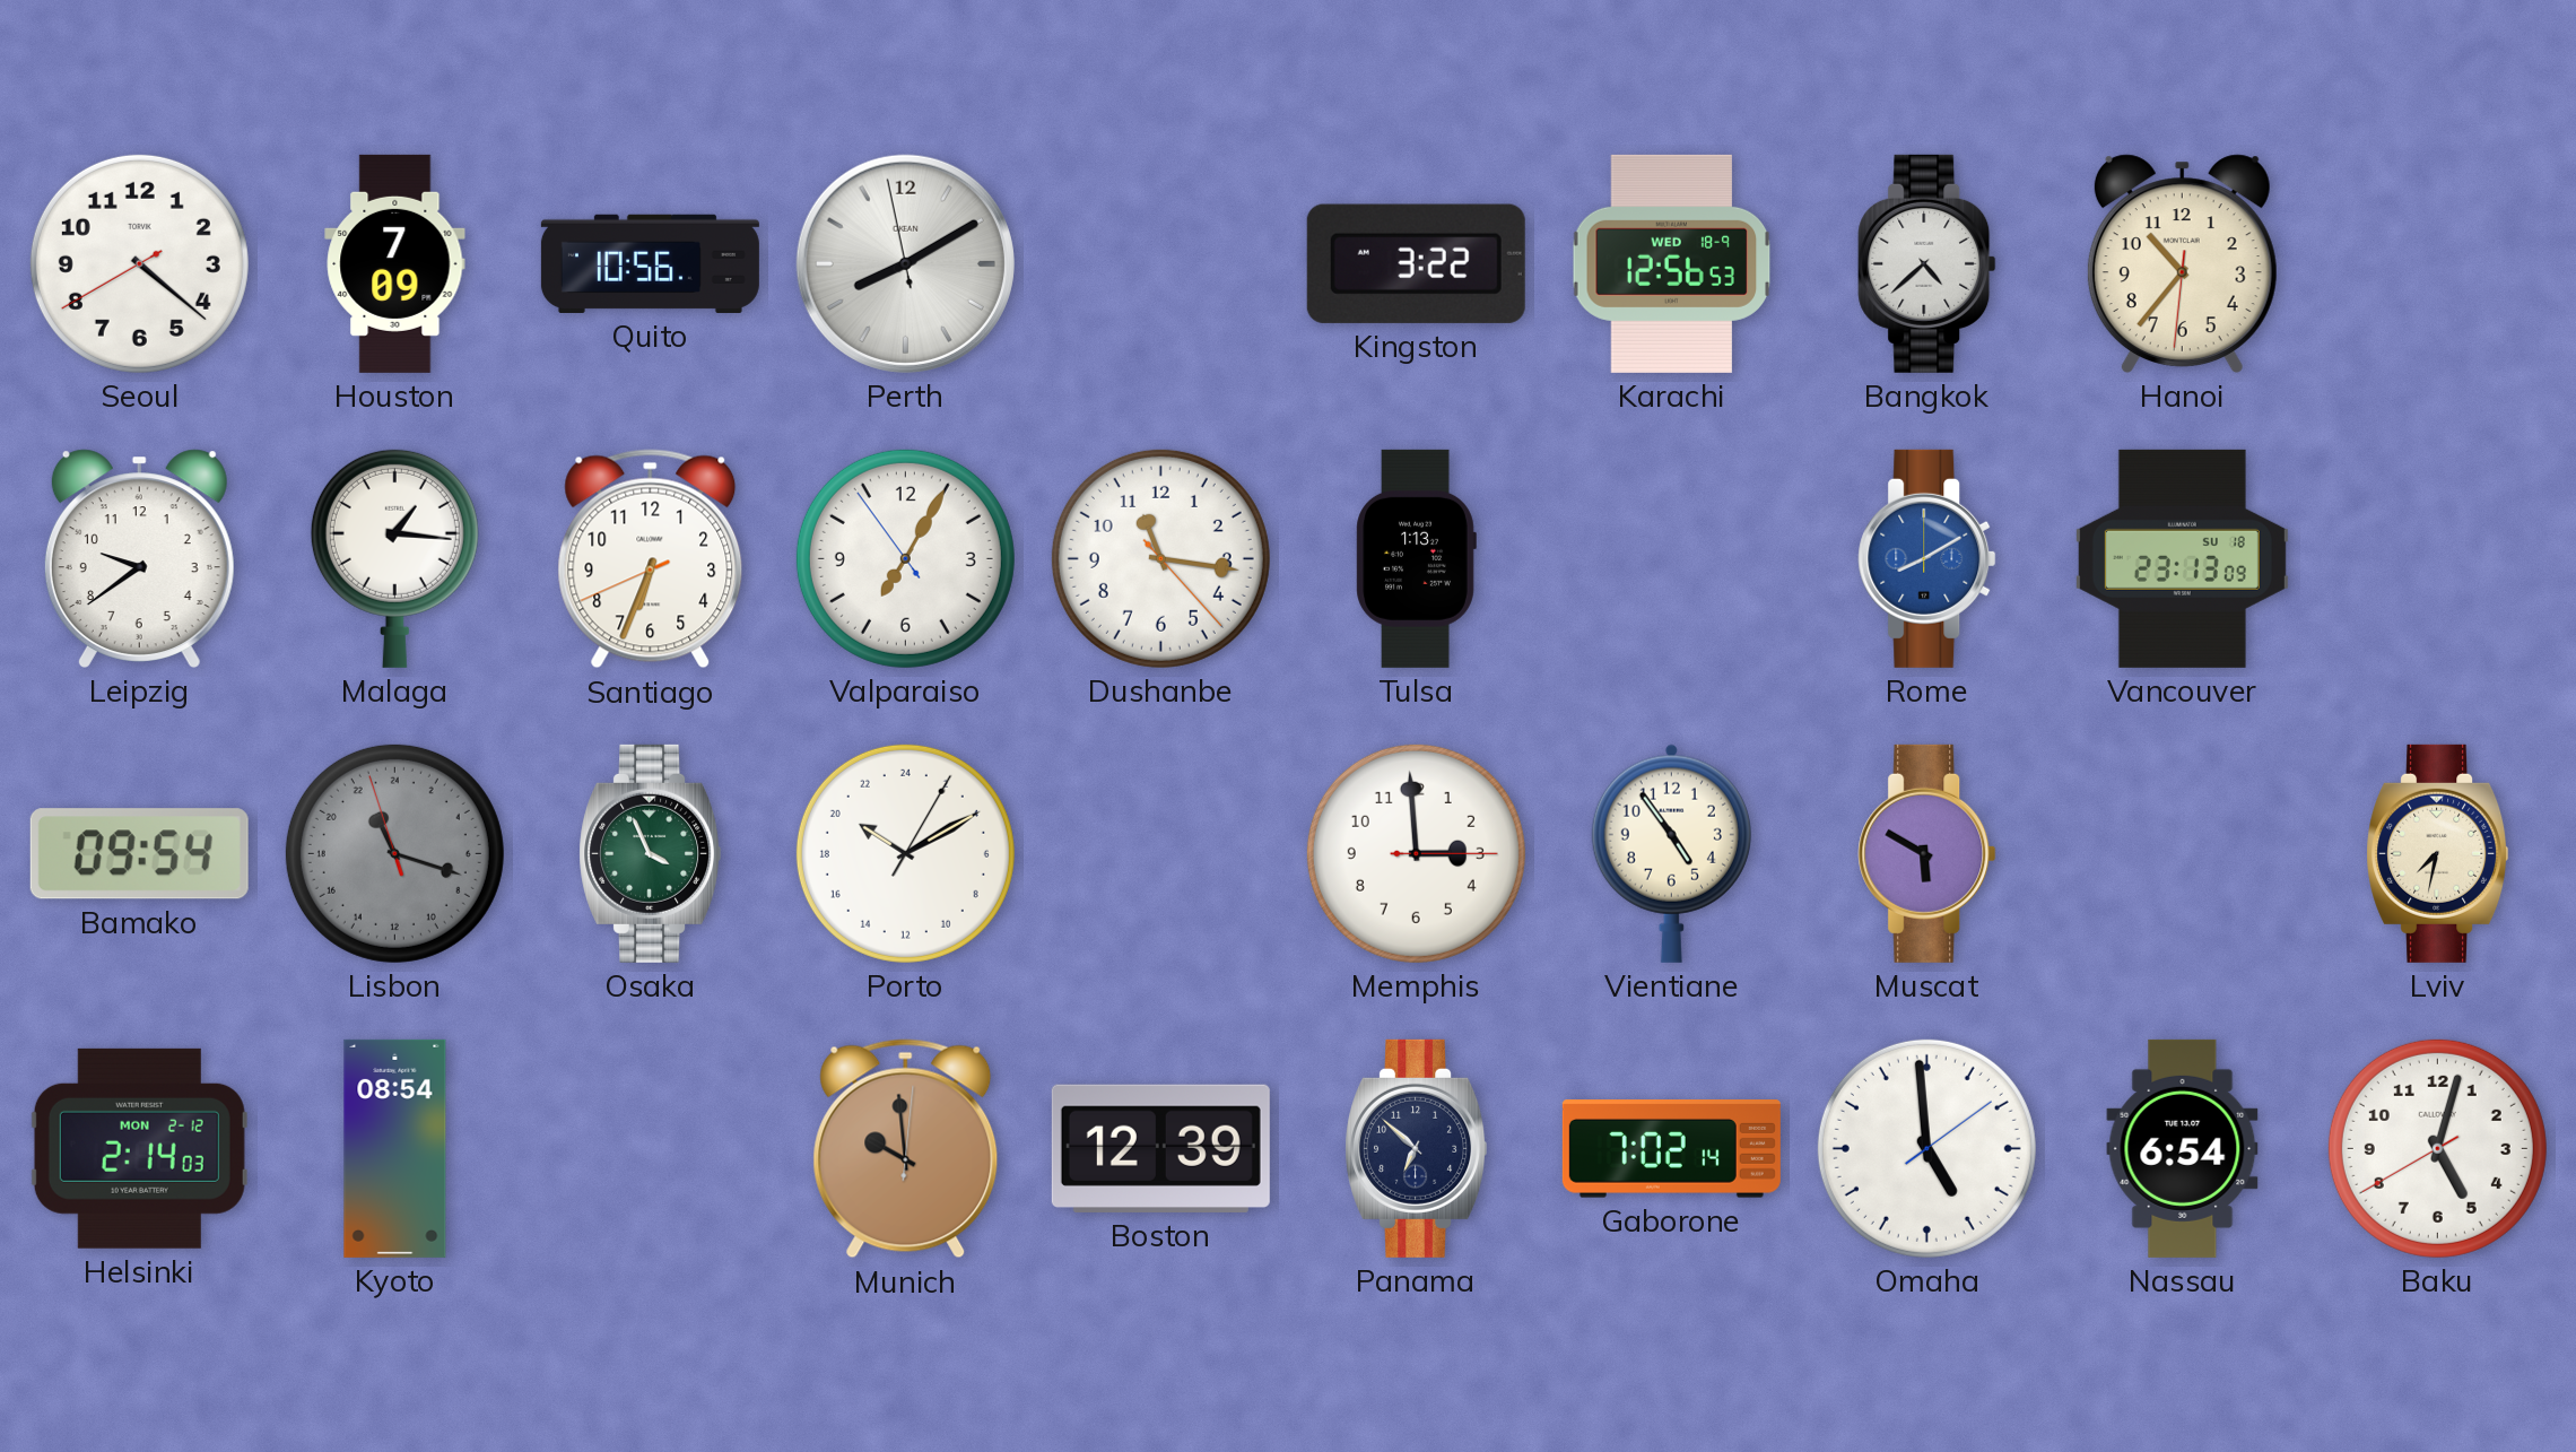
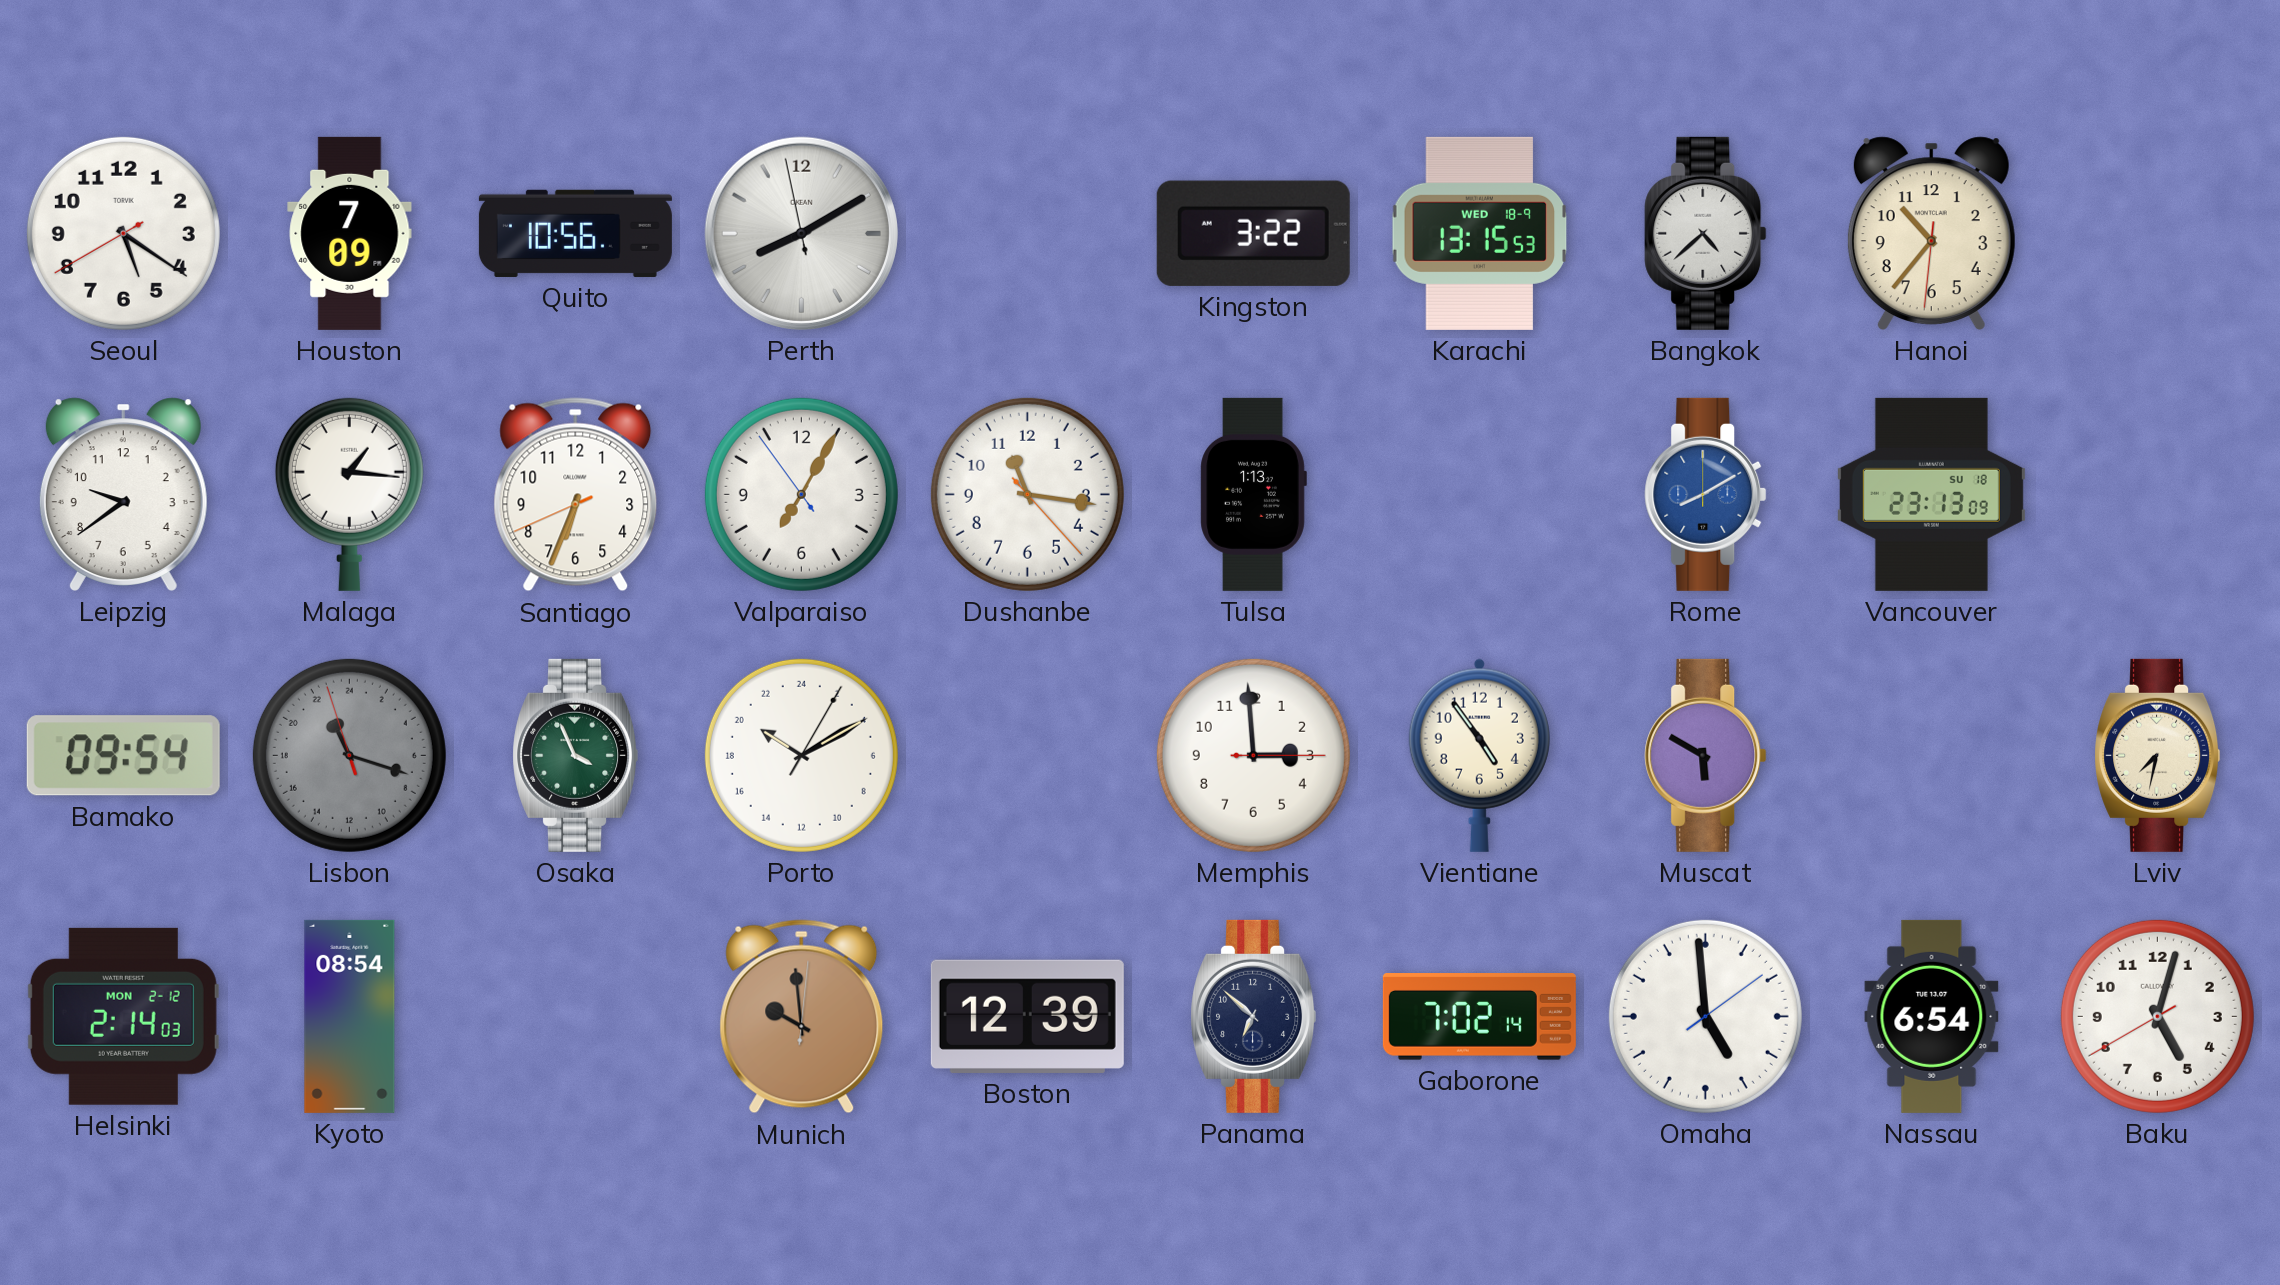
Seoul: 4:21 -> 5:20 (123, 233)
Karachi: 12:56 -> 13:15 (1480, 233)
